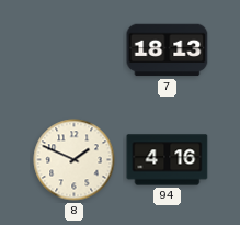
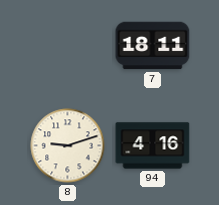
7: 18:13 -> 18:11 (153, 46)
8: 1:49 -> 9:12 (68, 146)
